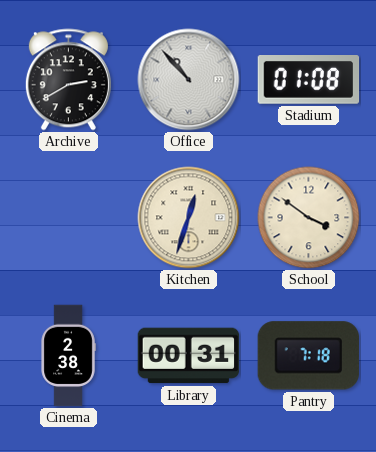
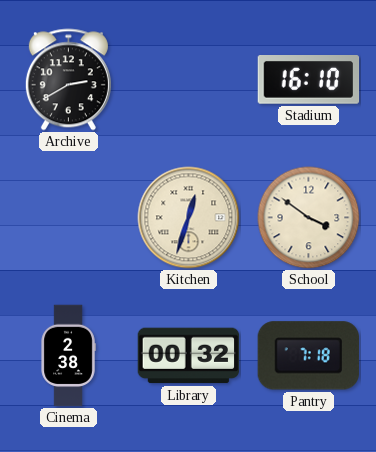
Office: 10:53 -> none (189, 80)
Stadium: 01:08 -> 16:10 (309, 80)
Library: 00:31 -> 00:32 (189, 356)
